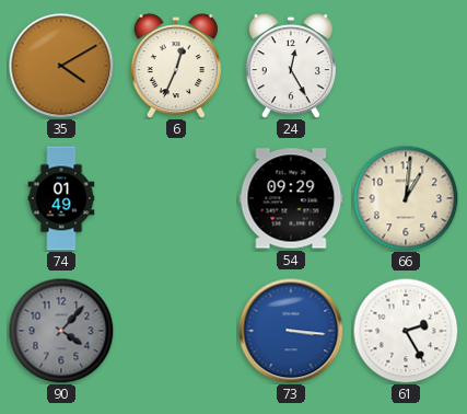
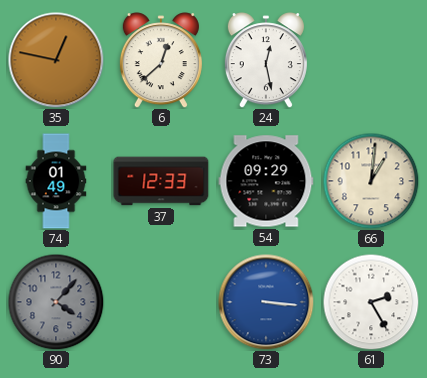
35: 4:10 -> 12:47 (56, 60)
6: 12:34 -> 12:38 (161, 60)
24: 12:25 -> 12:28 (266, 60)
37: none -> 12:33 (161, 181)
